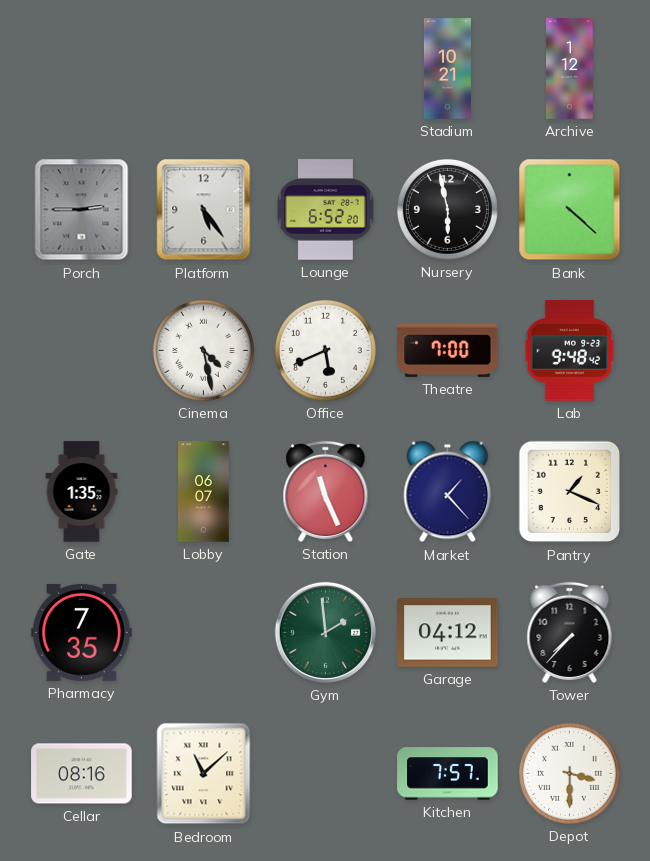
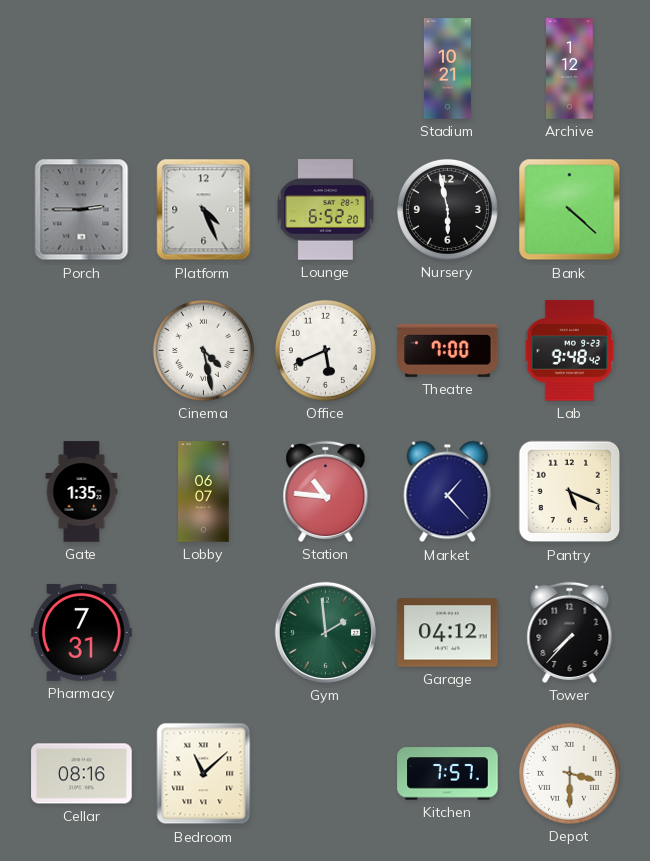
Platform: 5:24 -> 4:26 (204, 210)
Station: 11:26 -> 10:46 (326, 491)
Pantry: 1:19 -> 5:19 (570, 492)
Pharmacy: 7:35 -> 7:31 (82, 632)
